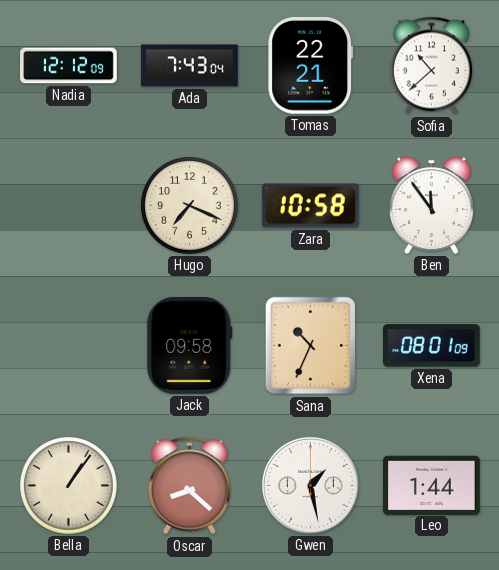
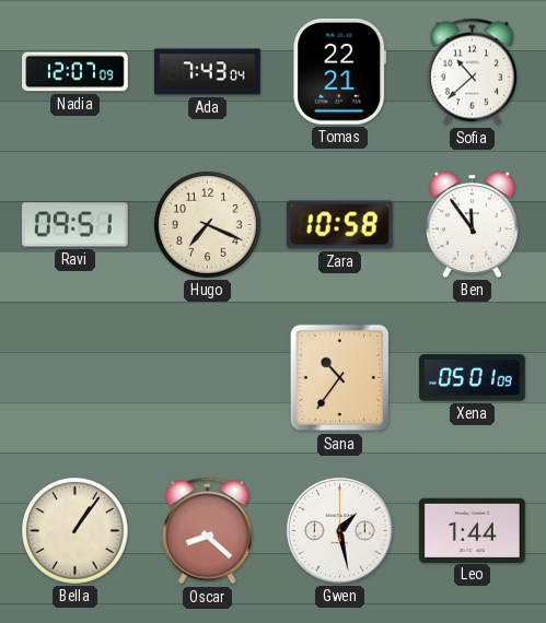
Nadia: 12:12 -> 12:07 (75, 72)
Ravi: none -> 09:51 (74, 225)
Jack: 09:58 -> none (190, 346)
Sana: 10:34 -> 10:36 (340, 378)
Xena: 08:01 -> 05:01 (473, 378)
